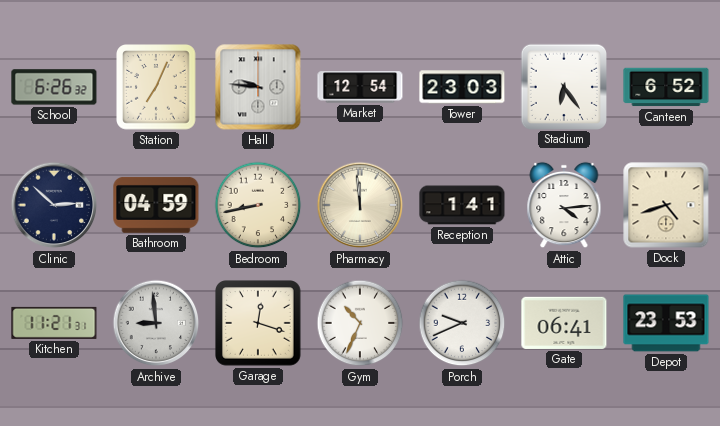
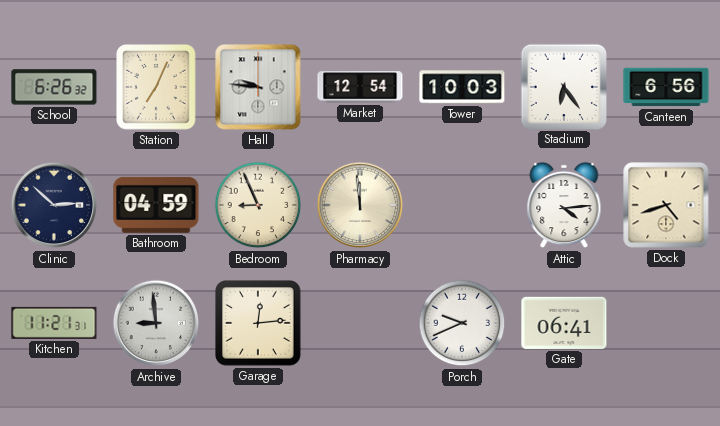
Tower: 23:03 -> 10:03 (462, 87)
Canteen: 6:52 -> 6:56 (666, 87)
Bedroom: 8:43 -> 8:56 (258, 205)
Reception: 1:41 -> none (462, 205)
Garage: 12:18 -> 12:14 (259, 324)
Gym: 10:34 -> none (360, 323)
Depot: 23:53 -> none (666, 323)
